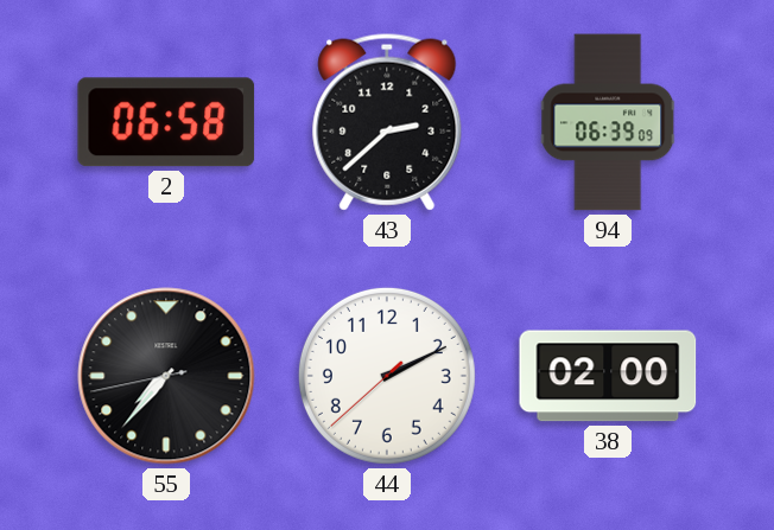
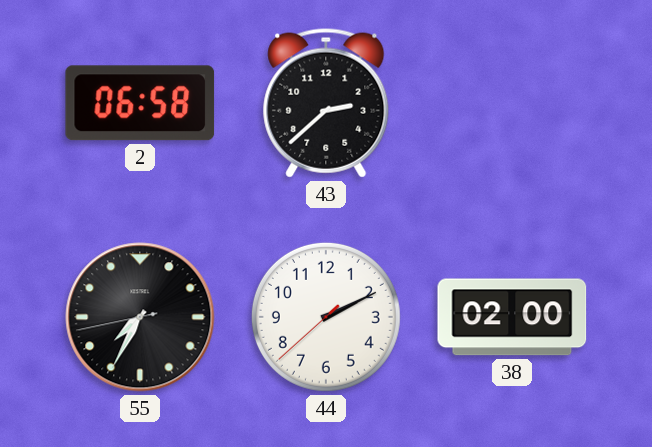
94: 06:39 -> none (608, 122)
55: 7:36 -> 7:34 (140, 317)
